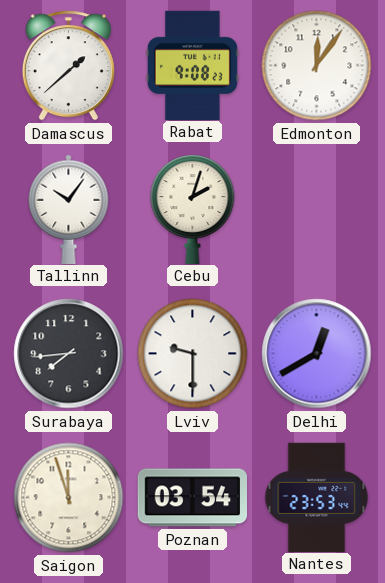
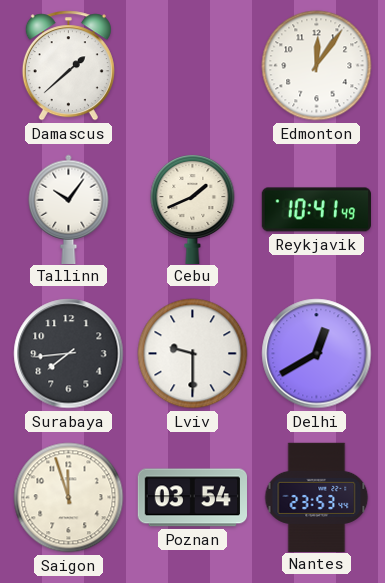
Rabat: 9:08 -> none (192, 65)
Cebu: 2:03 -> 1:41 (193, 209)
Reykjavik: none -> 10:41 (316, 210)
